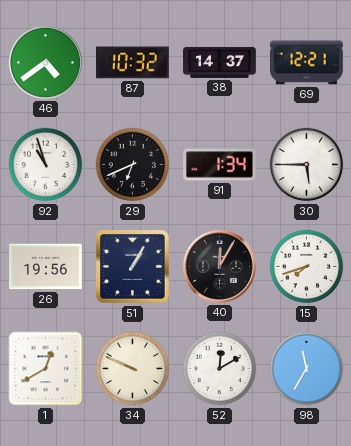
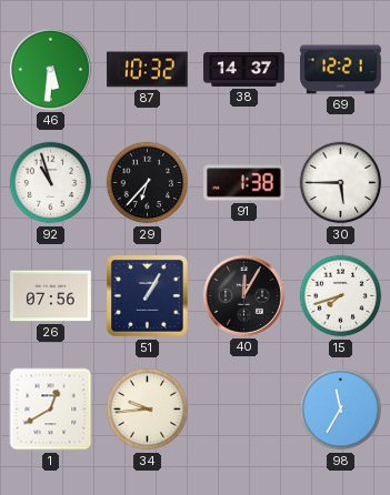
46: 4:39 -> 5:31 (50, 69)
29: 6:41 -> 6:37 (148, 183)
91: 1:34 -> 1:38 (244, 183)
26: 19:56 -> 07:56 (51, 296)
34: 9:49 -> 9:44 (148, 410)
52: 12:10 -> none (220, 369)
